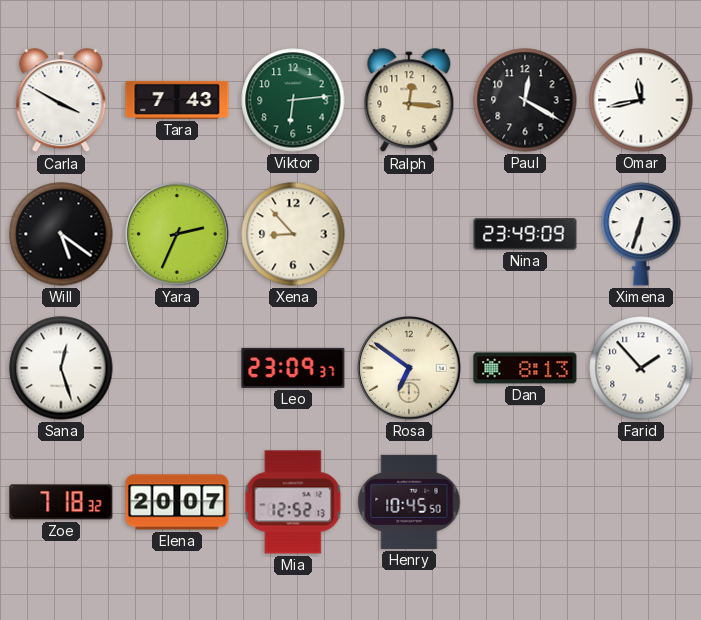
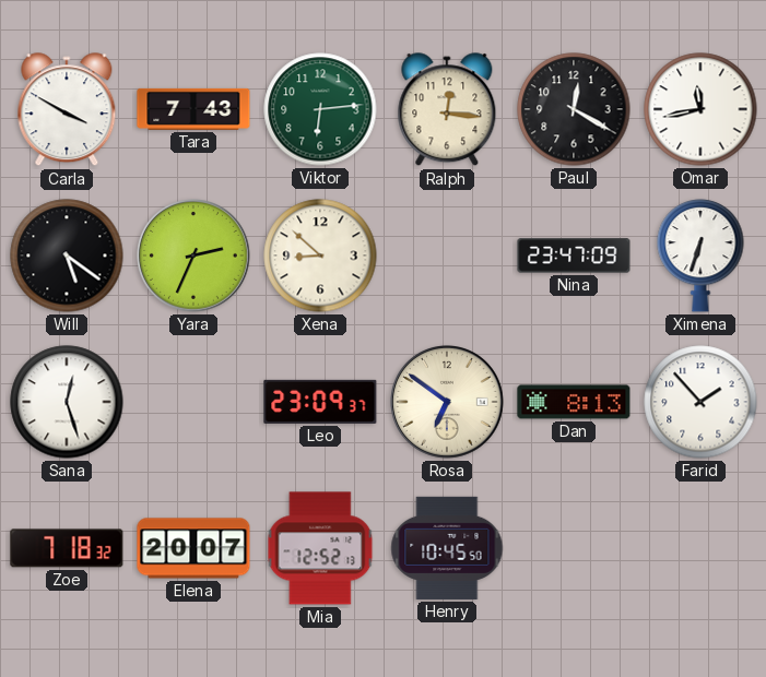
Xena: 8:53 -> 8:52 (320, 256)
Nina: 23:49 -> 23:47 (574, 256)
